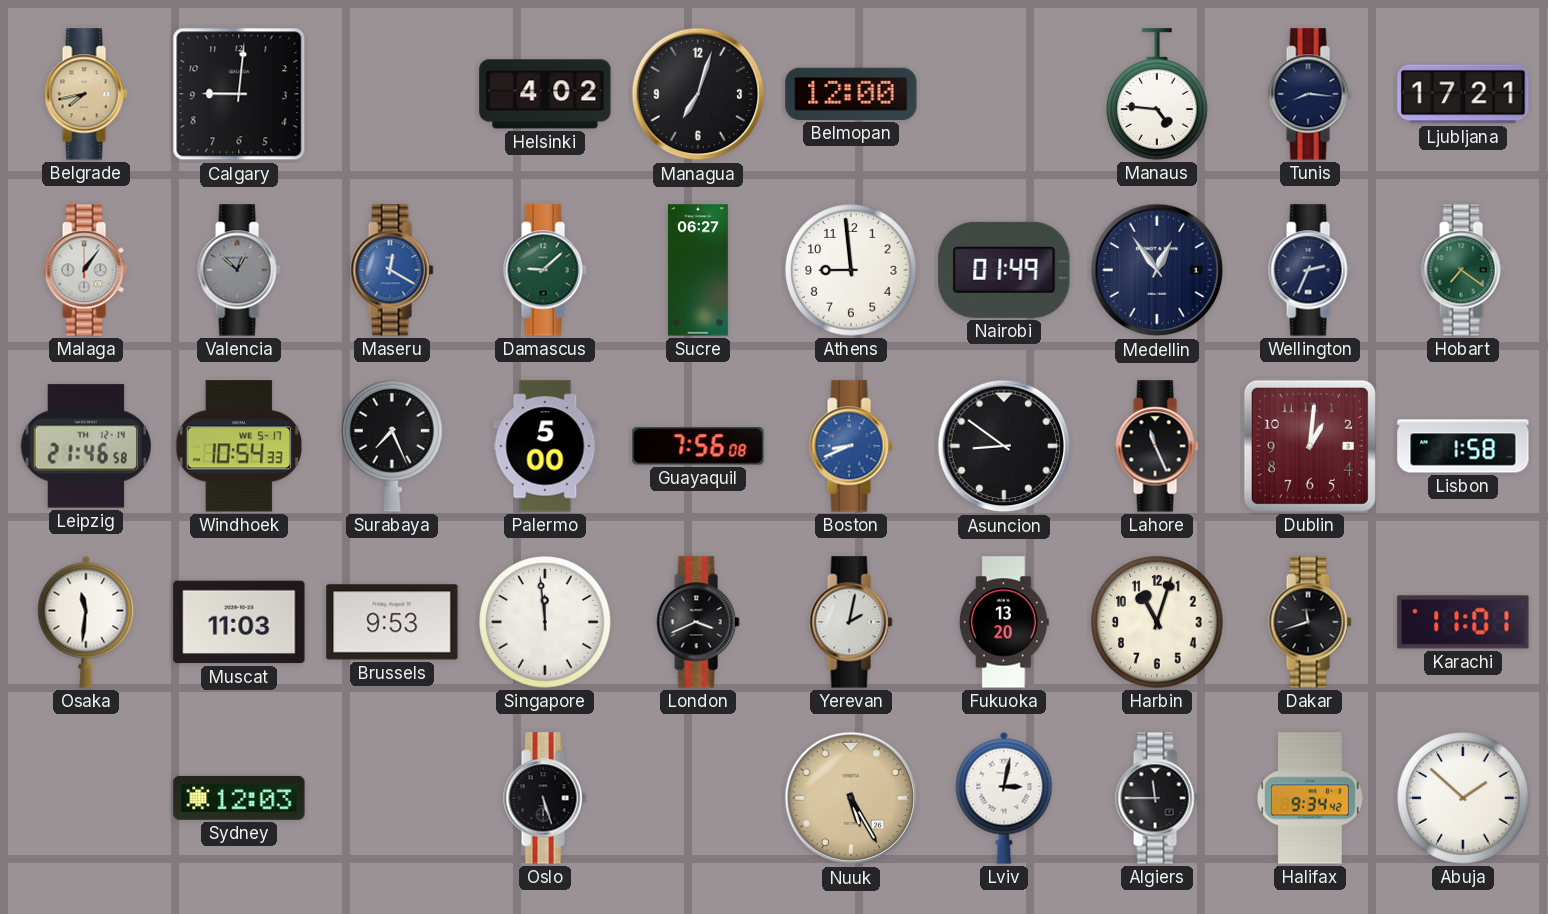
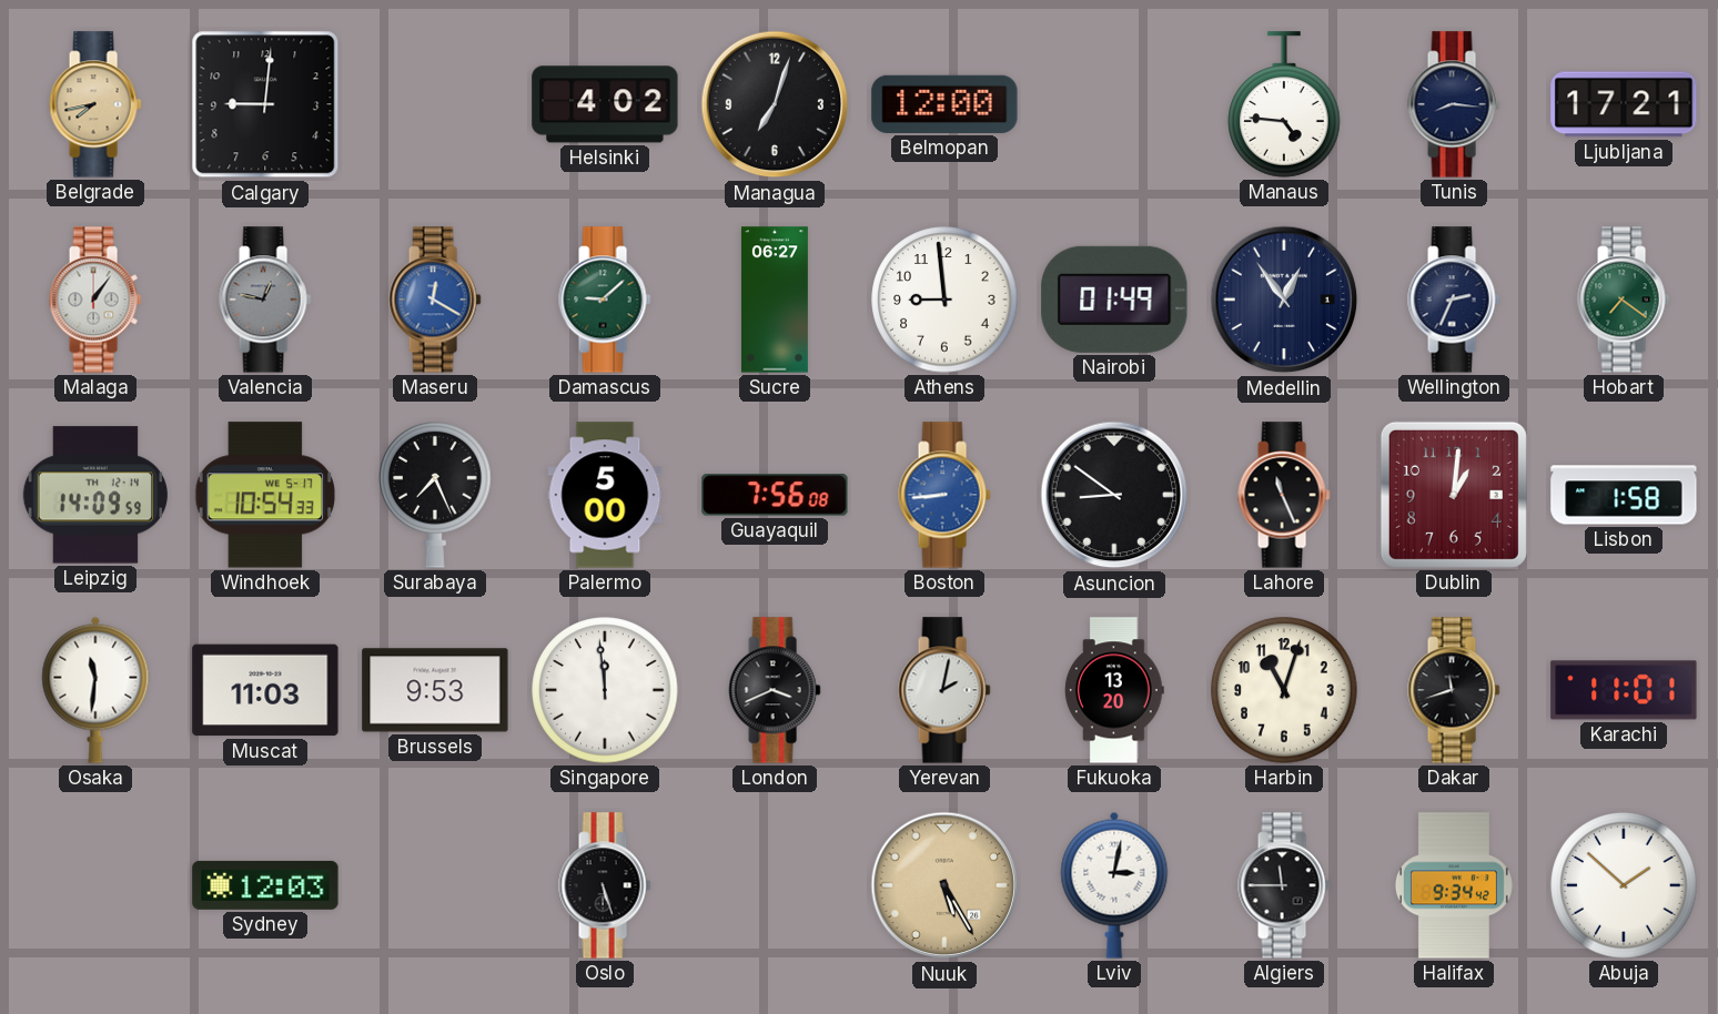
Valencia: 12:52 -> 12:47 (265, 300)
Leipzig: 21:46 -> 14:09 (94, 495)
Boston: 8:41 -> 8:44 (944, 495)
